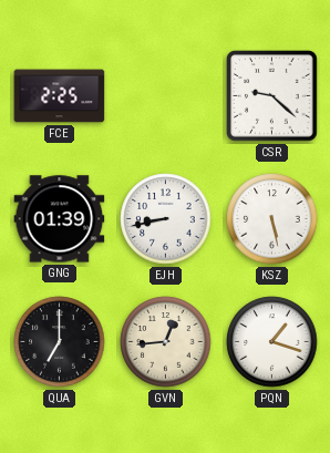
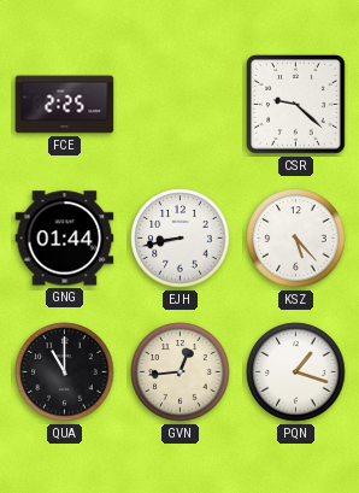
GNG: 01:39 -> 01:44 (65, 239)
KSZ: 5:28 -> 5:23 (296, 239)
QUA: 7:00 -> 11:00 (65, 372)
